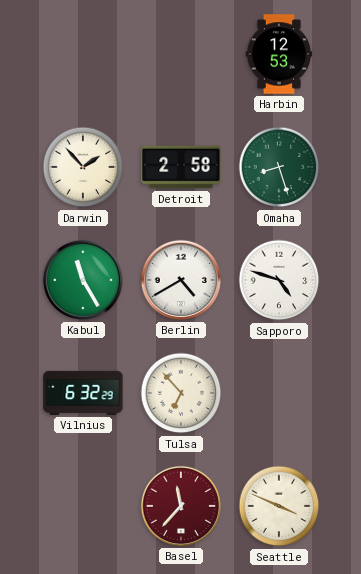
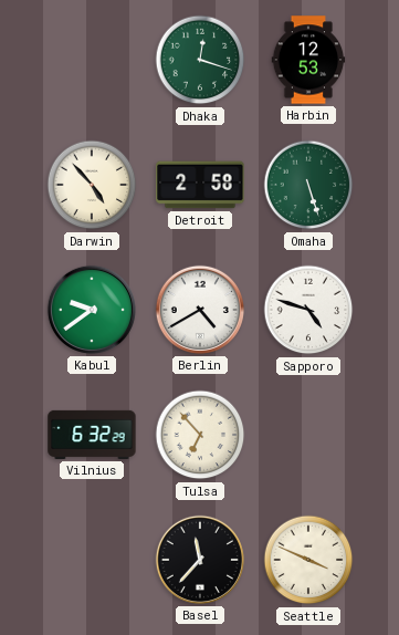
Dhaka: none -> 12:18 (200, 60)
Darwin: 1:53 -> 4:53 (92, 185)
Omaha: 8:27 -> 5:27 (308, 185)
Kabul: 11:25 -> 9:39 (92, 310)
Basel dial: burgundy -> black (200, 560)
